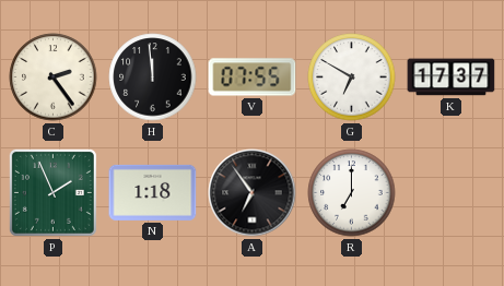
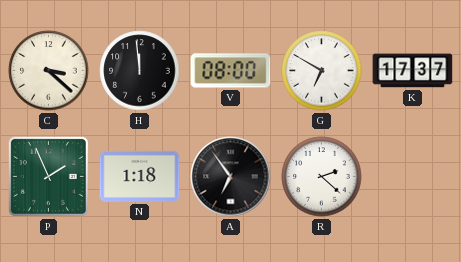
C: 2:24 -> 3:22 (49, 71)
V: 07:55 -> 08:00 (231, 71)
R: 7:00 -> 2:22 (322, 177)
